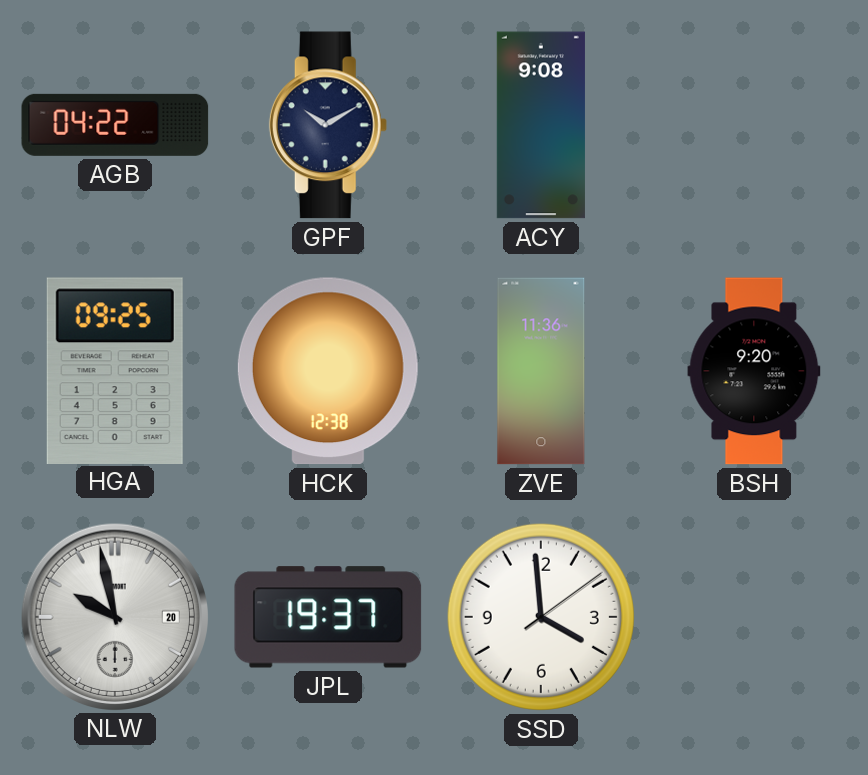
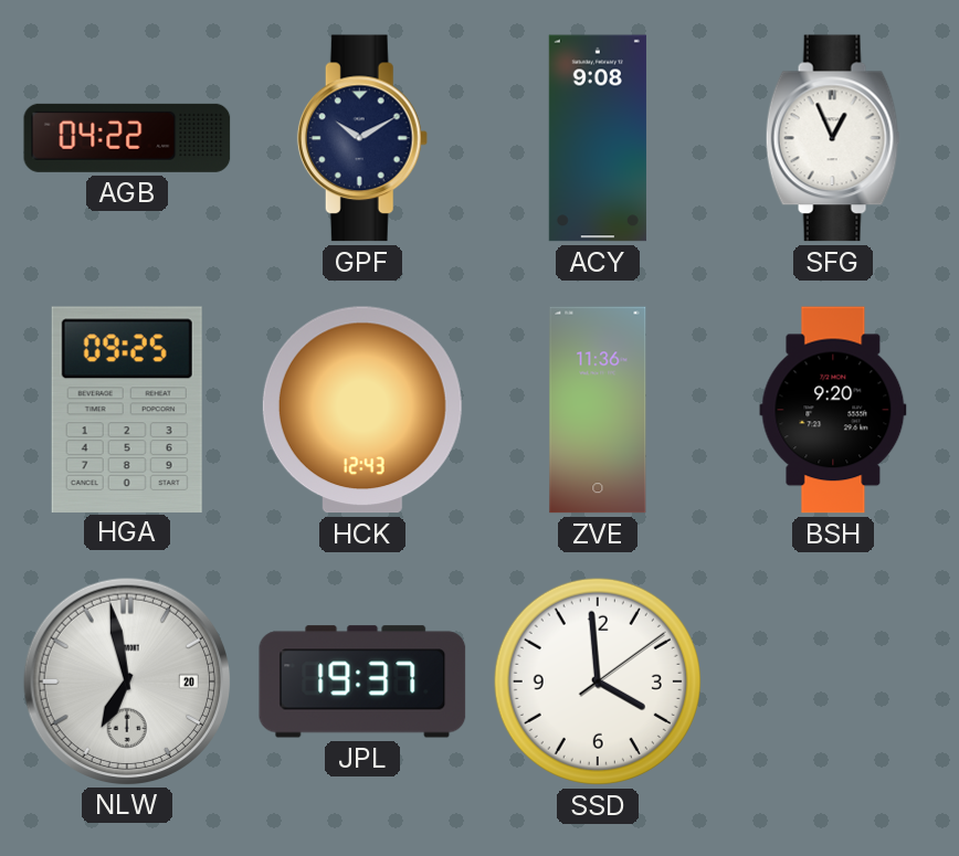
SFG: none -> 12:56 (833, 138)
HCK: 12:38 -> 12:43 (362, 410)
NLW: 9:58 -> 6:58 (126, 680)
